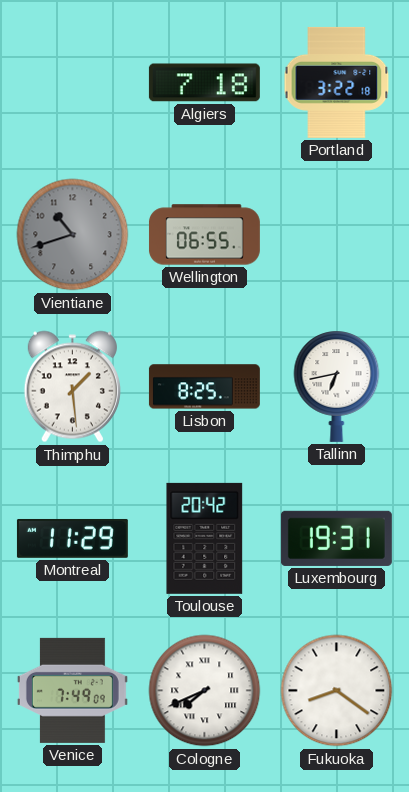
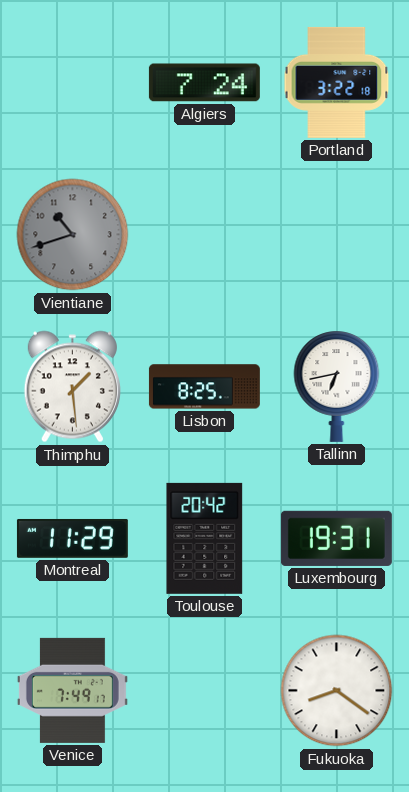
Algiers: 7:18 -> 7:24 (204, 83)
Wellington: 06:55 -> none (204, 235)
Venice: 7:49:09 -> 7:49:17 (72, 690)
Cologne: 7:41 -> none (205, 691)
